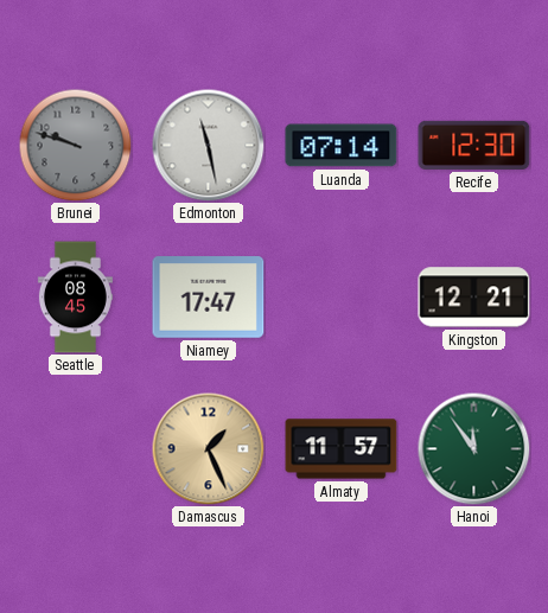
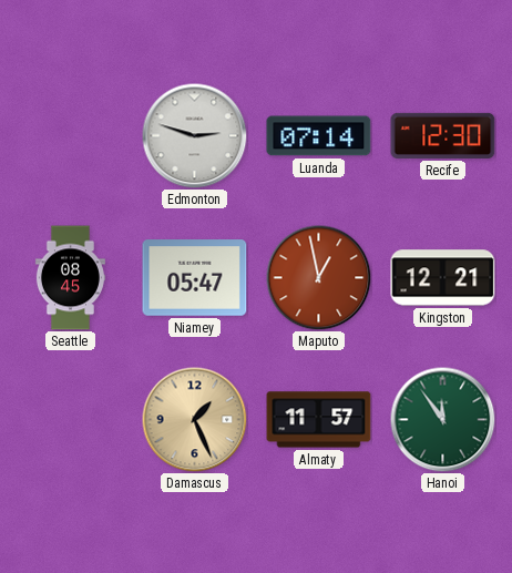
Brunei: 9:48 -> none (75, 145)
Edmonton: 11:28 -> 2:48 (194, 135)
Niamey: 17:47 -> 05:47 (195, 278)
Maputo: none -> 12:58 (318, 277)
